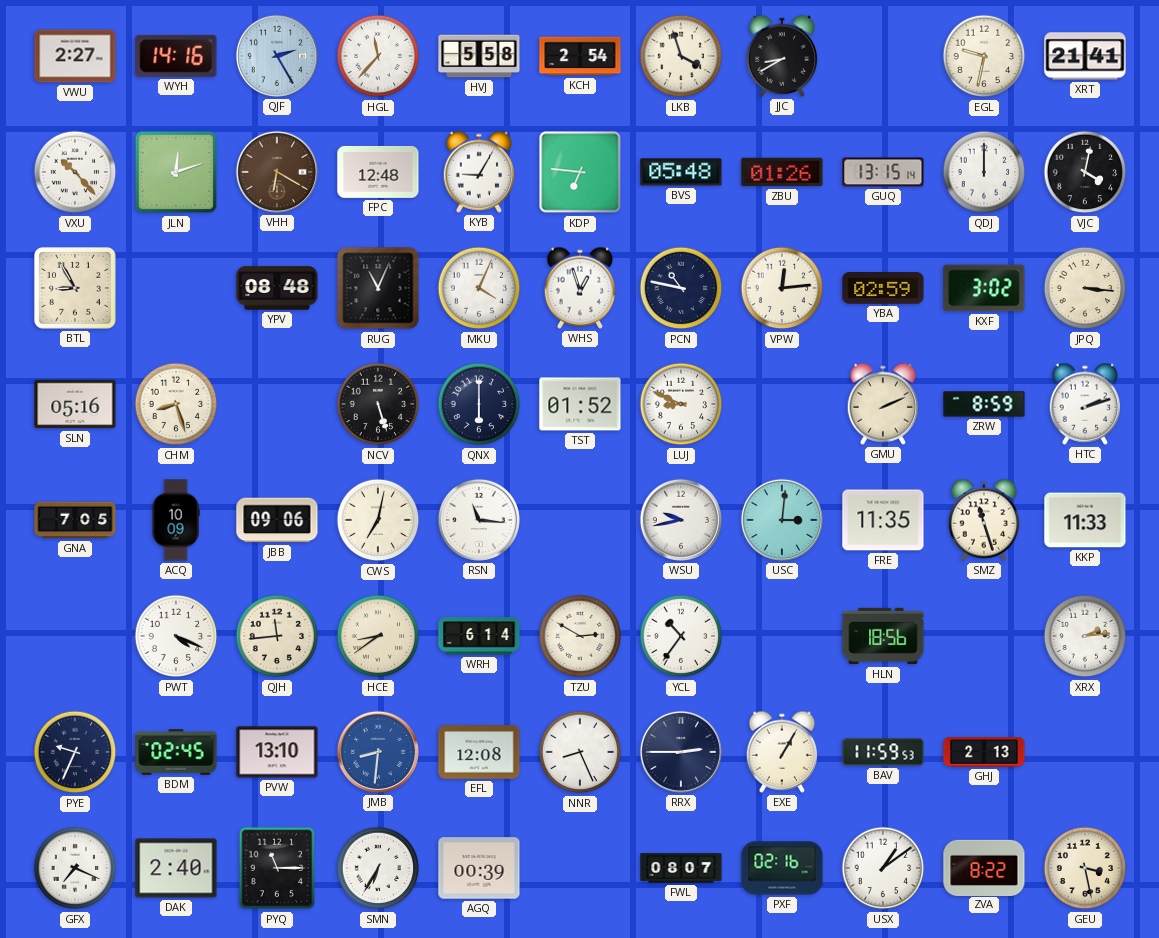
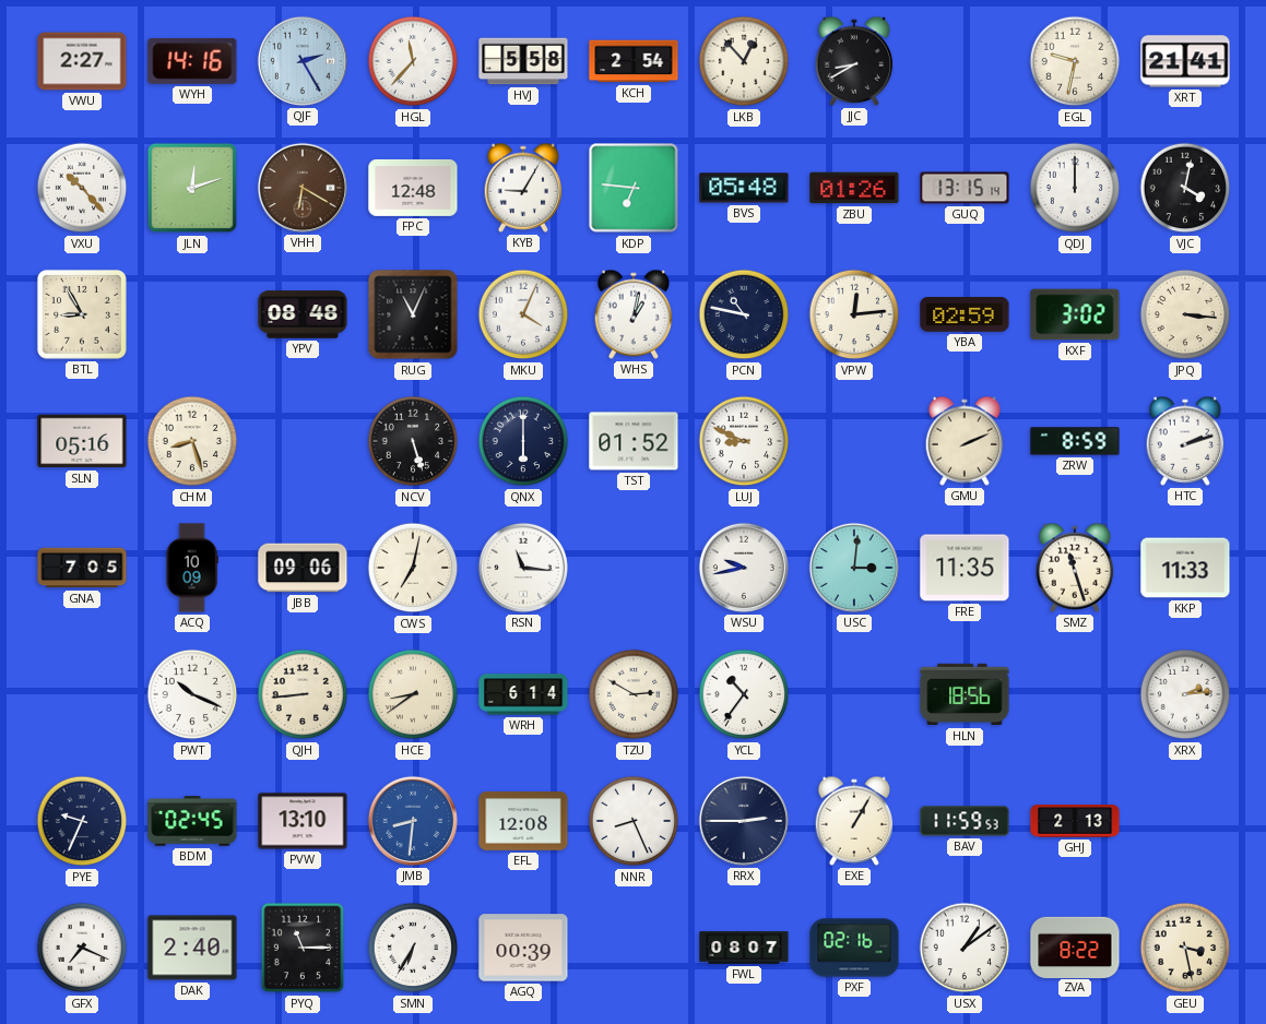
LKB: 3:57 -> 12:53 (744, 61)
WHS: 12:57 -> 1:02 (634, 314)
PWT: 4:19 -> 10:19 (192, 694)
QJH: 11:44 -> 8:44 (303, 694)
